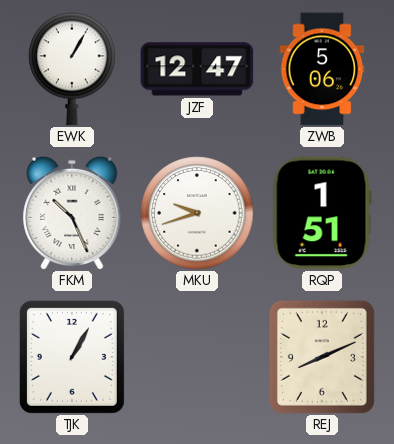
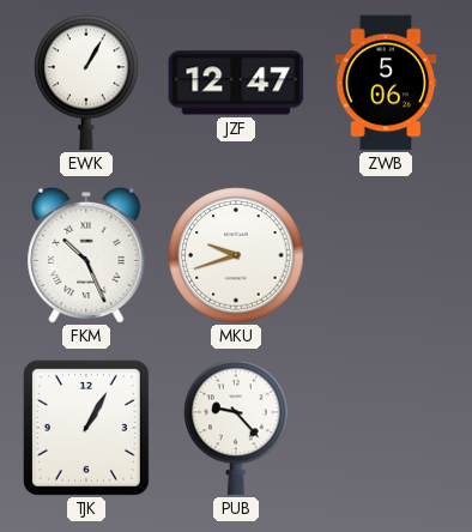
RQP: 1:51 -> none (322, 213)
PUB: none -> 9:23 (236, 428)
REJ: 8:11 -> none (322, 357)
